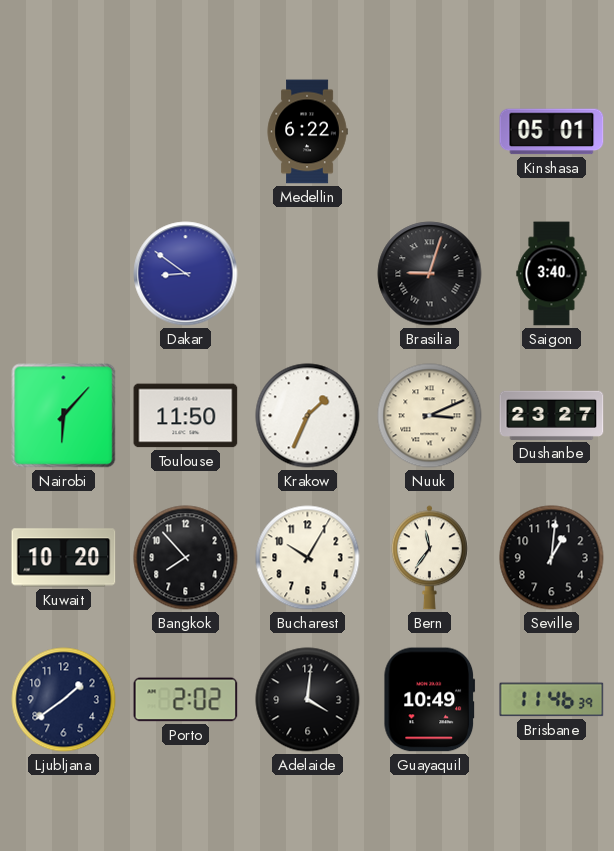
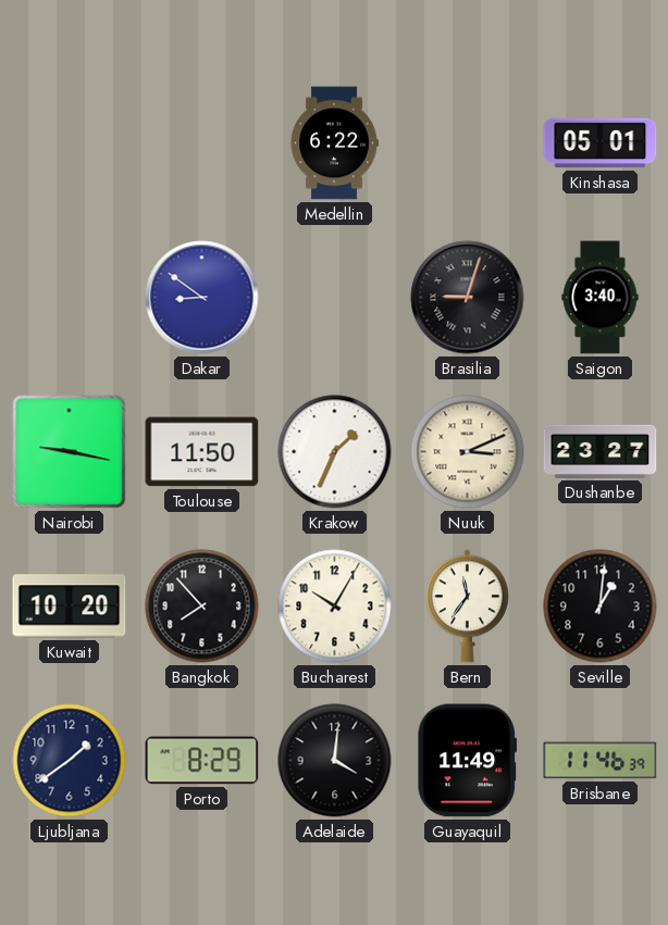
Nairobi: 6:07 -> 9:17 (70, 452)
Porto: 2:02 -> 8:29 (202, 761)
Guayaquil: 10:49 -> 11:49 (468, 761)
